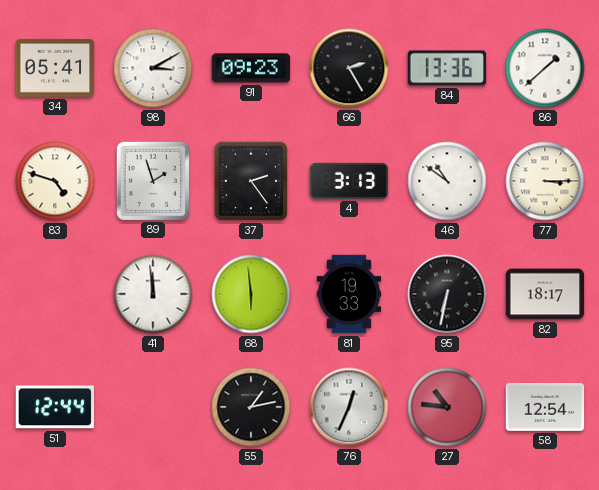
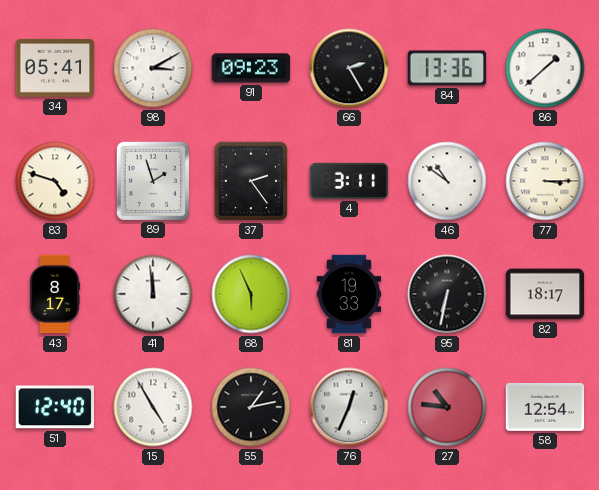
4: 3:13 -> 3:11 (349, 181)
43: none -> 8:17 (56, 294)
68: 5:59 -> 5:56 (251, 294)
51: 12:44 -> 12:40 (54, 407)
15: none -> 4:55 (153, 407)
